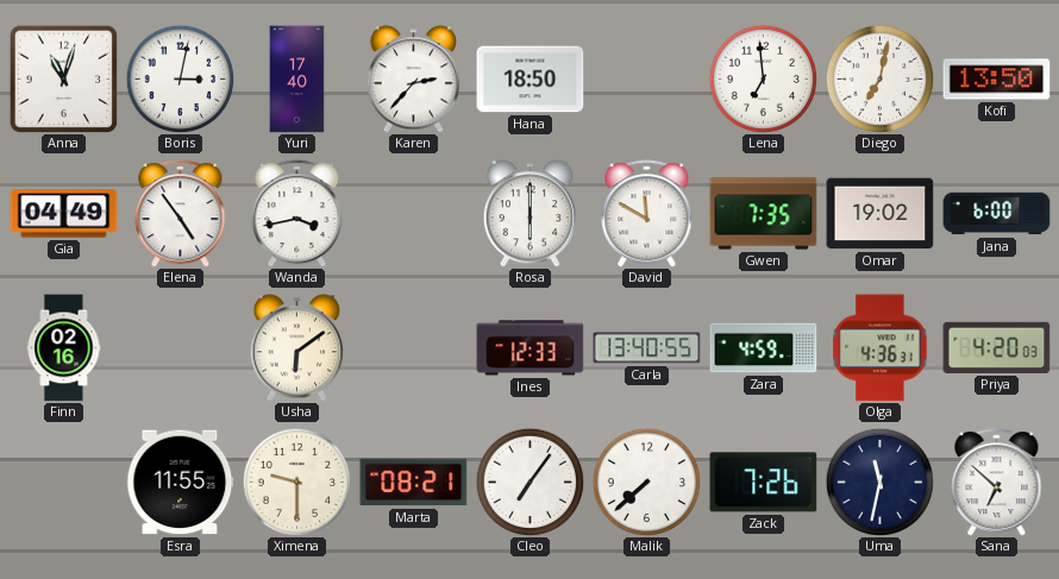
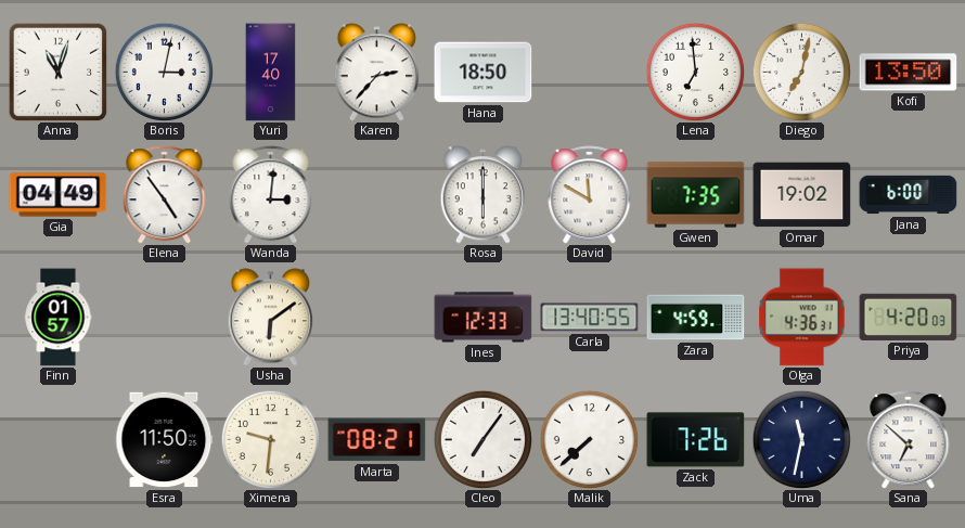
Wanda: 3:43 -> 3:01 (271, 195)
Finn: 02:16 -> 01:57 (59, 318)
Esra: 11:55 -> 11:50 (165, 440)
Ximena: 9:30 -> 9:31 (270, 439)
